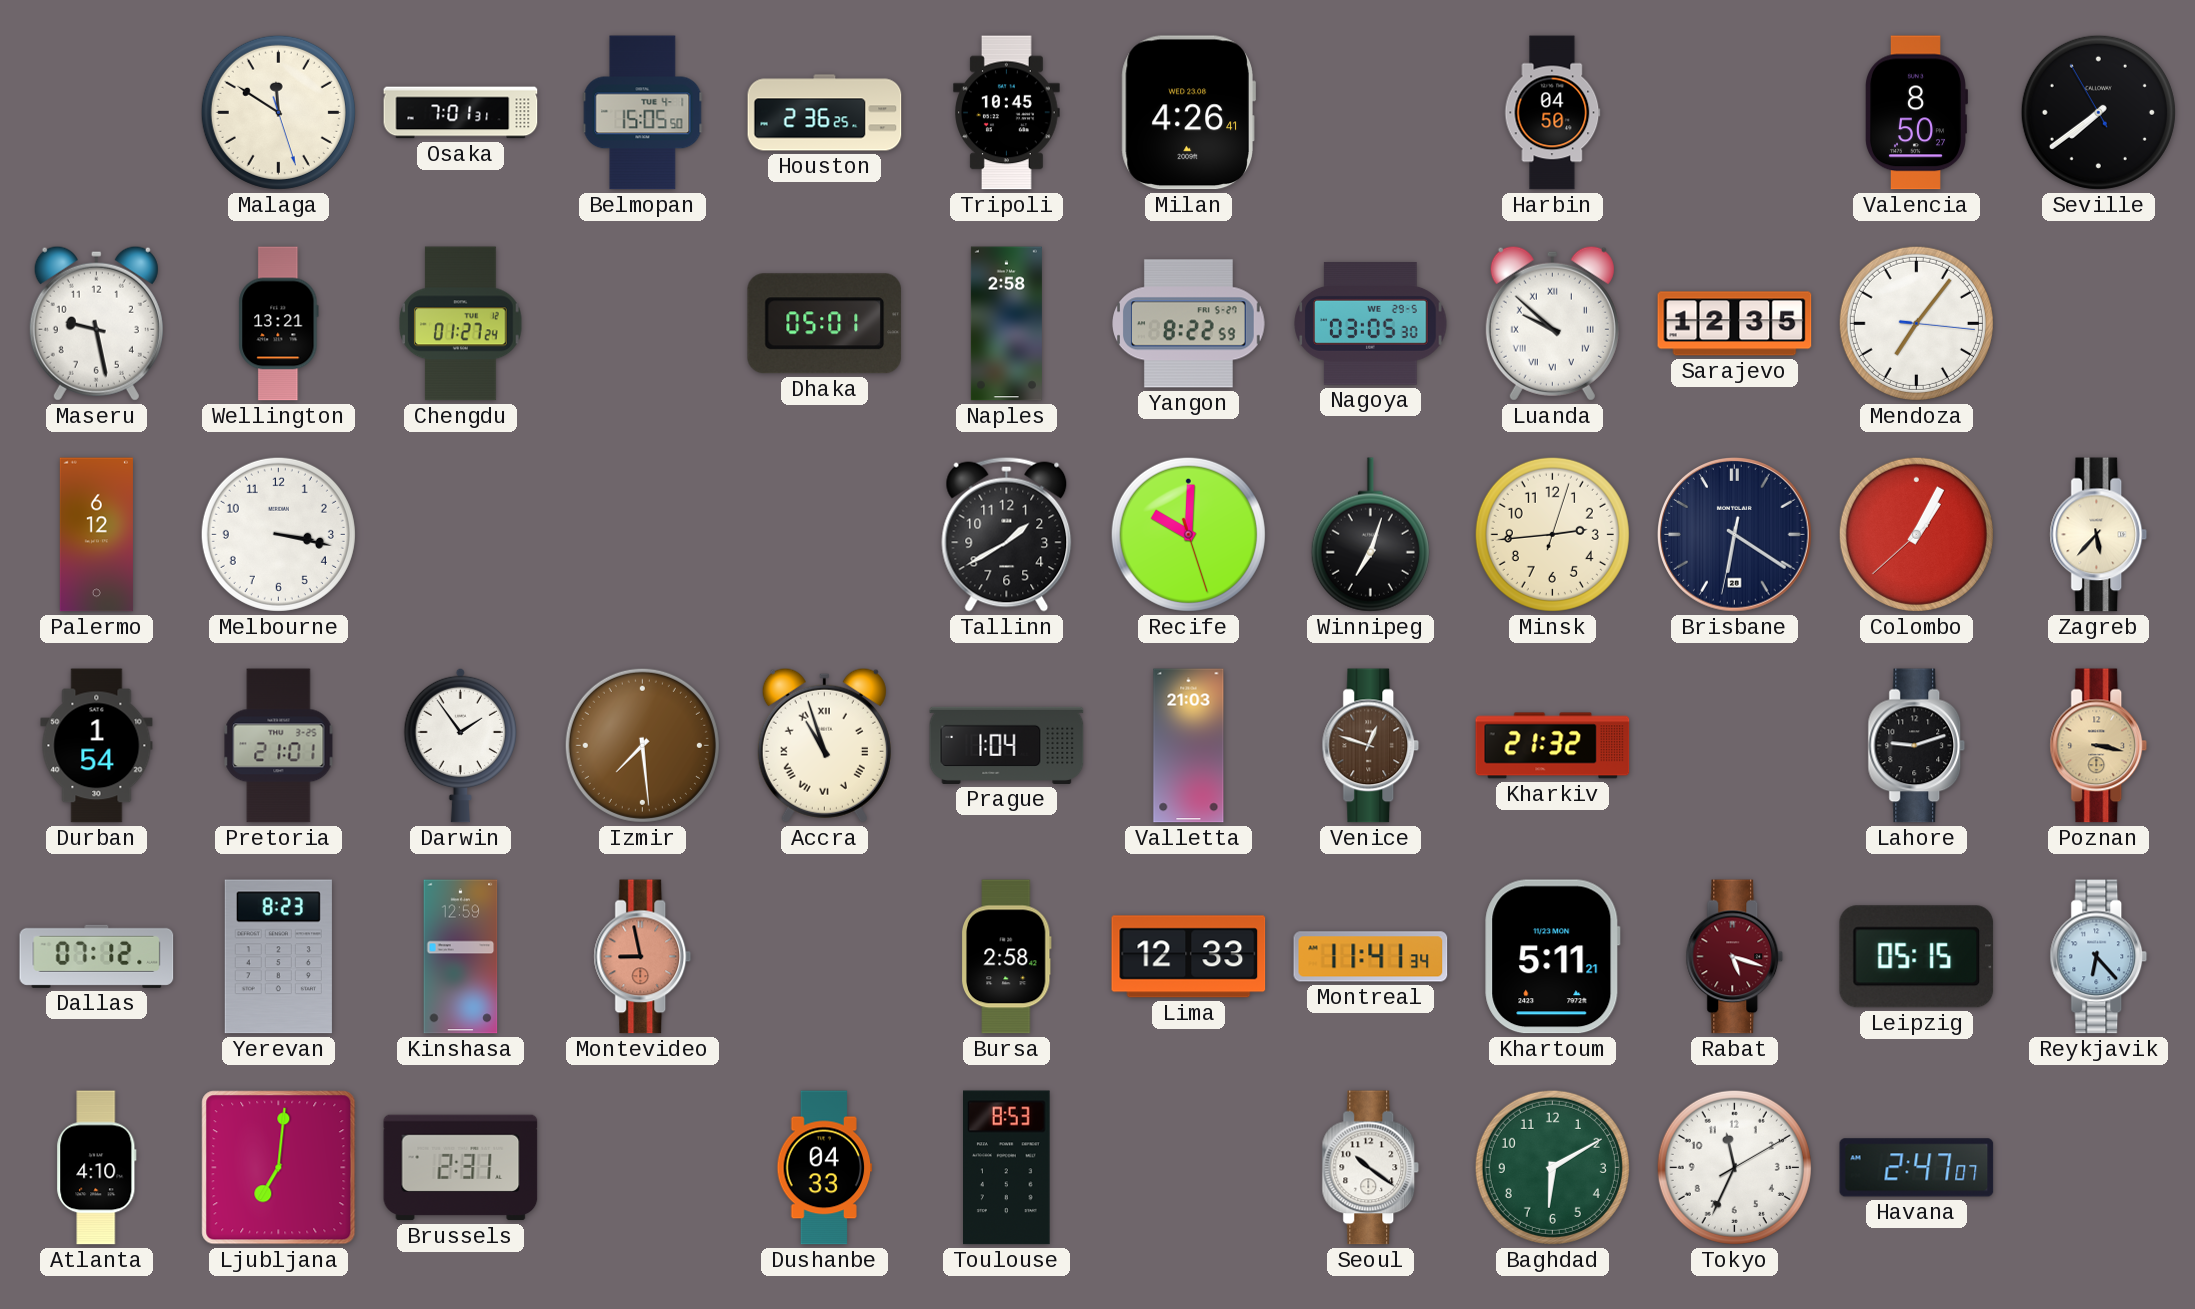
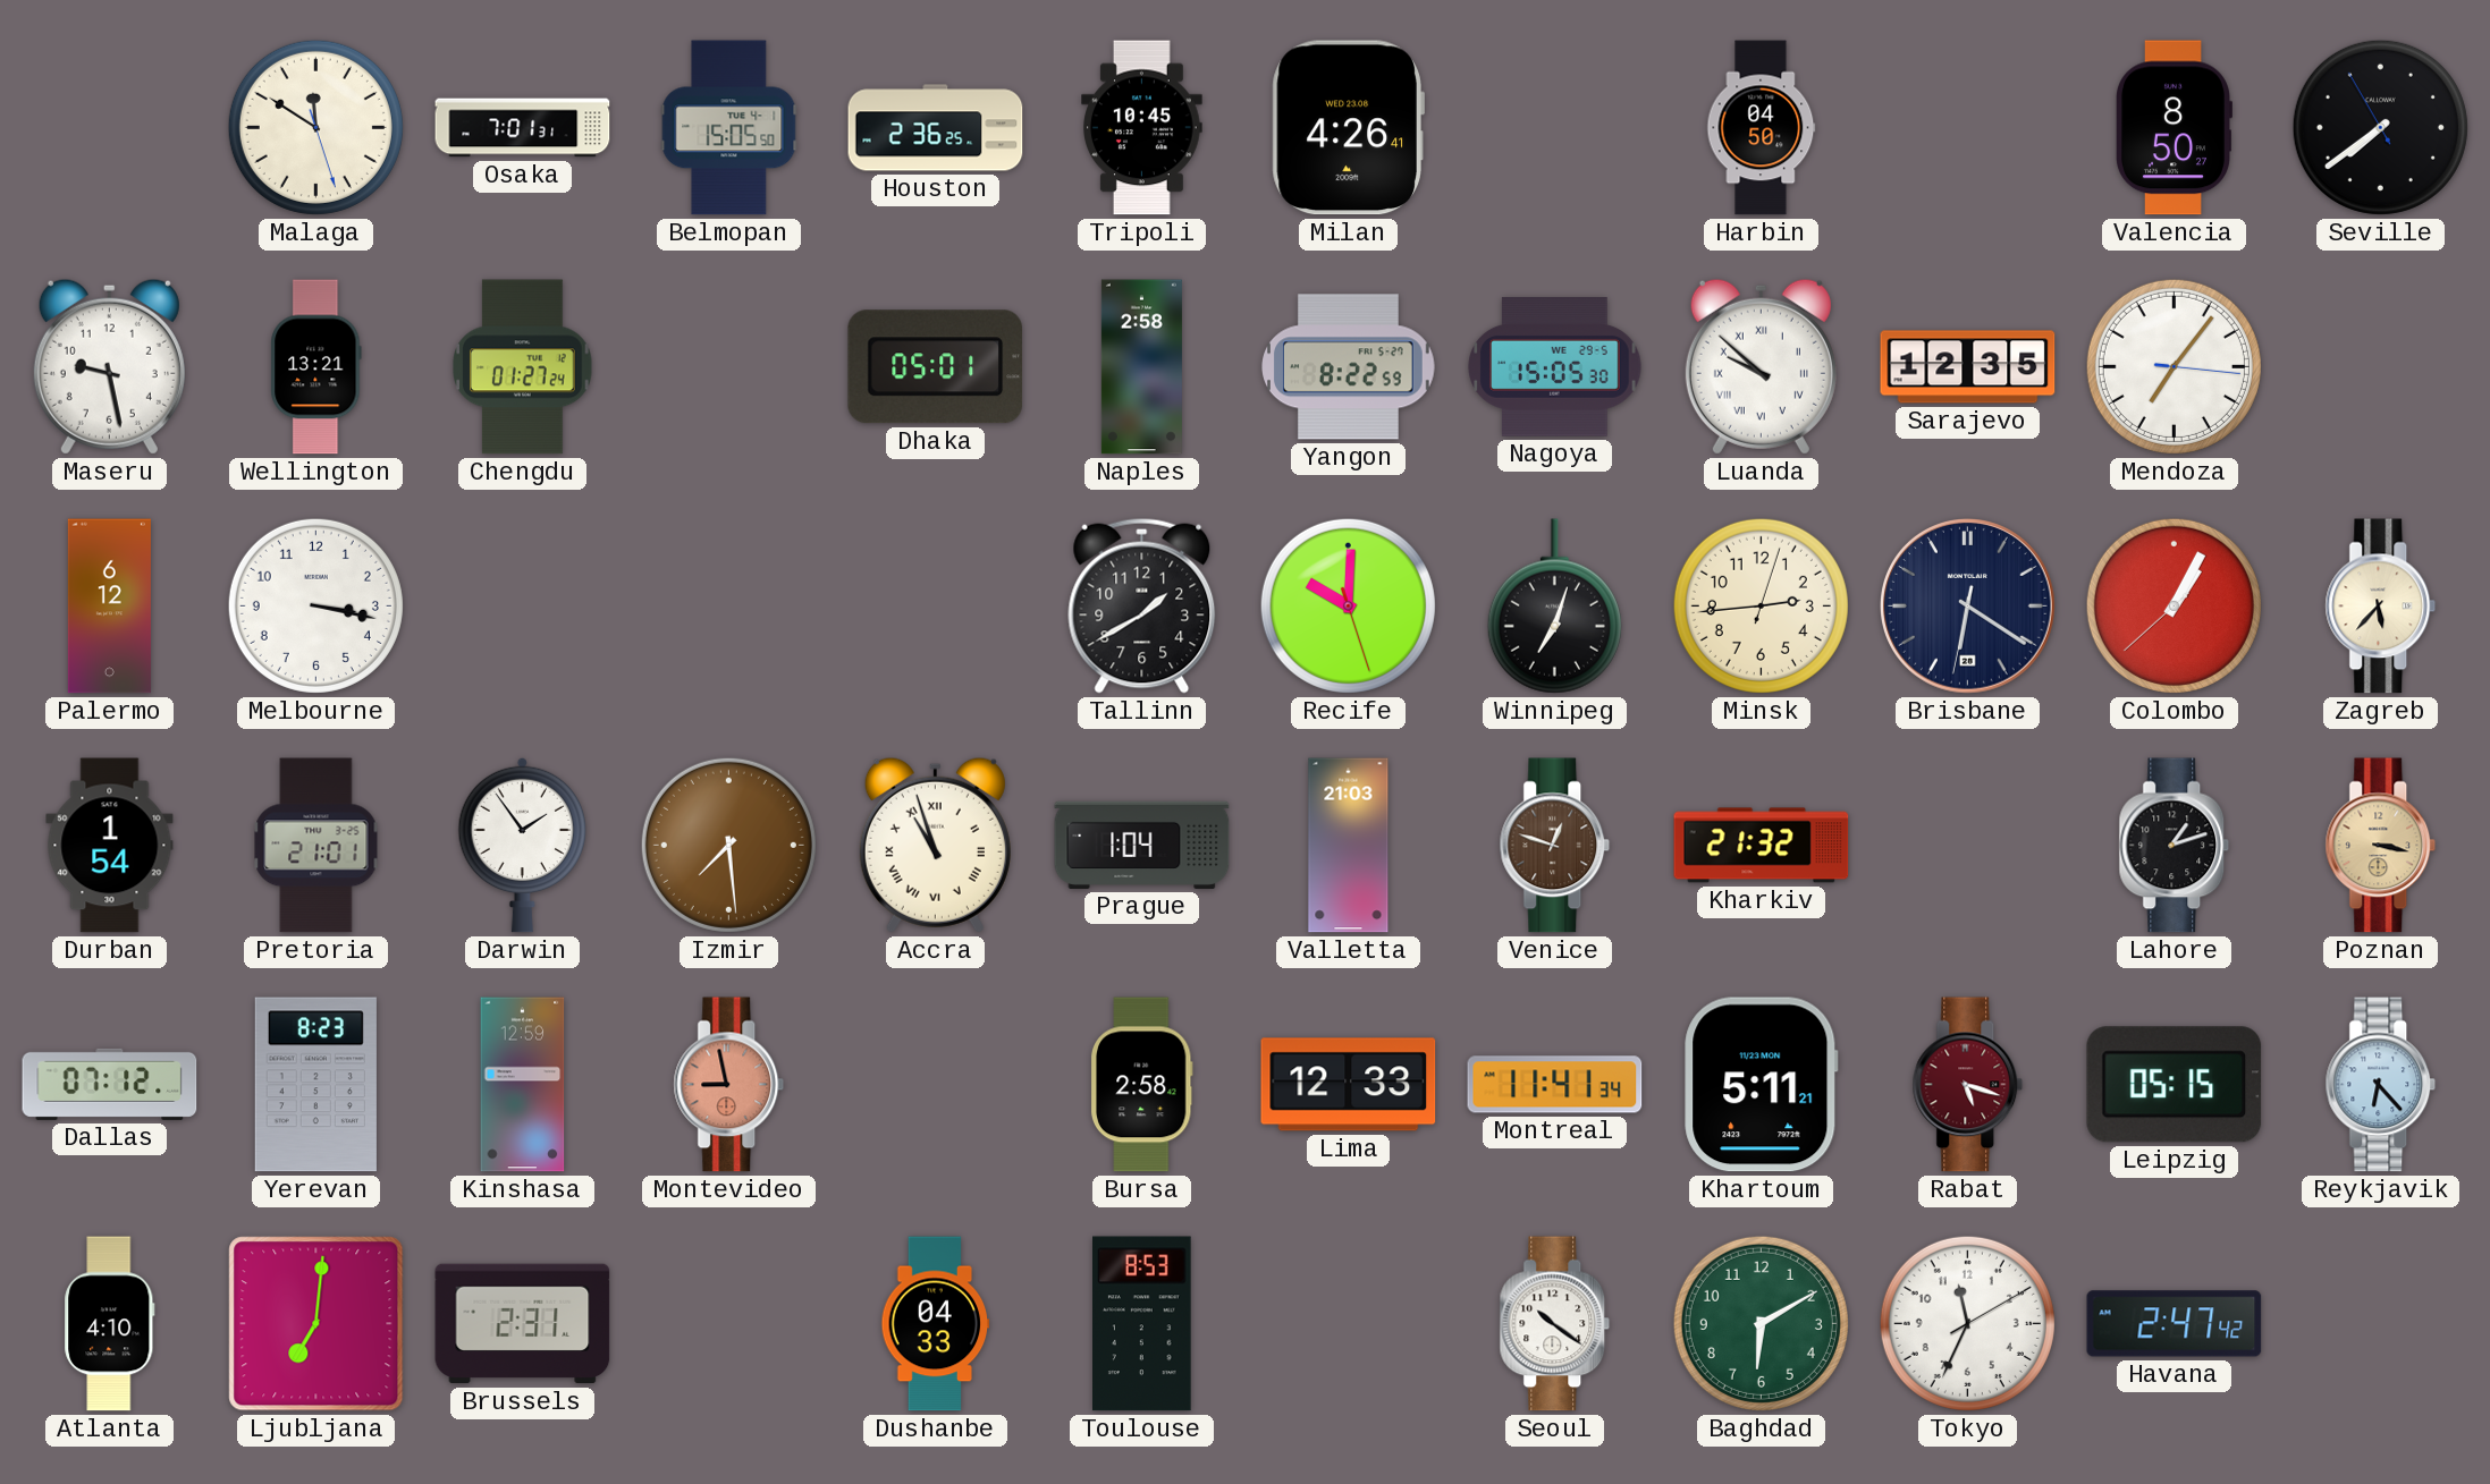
Nagoya: 03:05 -> 15:05 (1555, 367)
Lahore: 9:12 -> 1:12 (2175, 846)
Havana: 2:47:07 -> 2:47:42 (2175, 1324)
